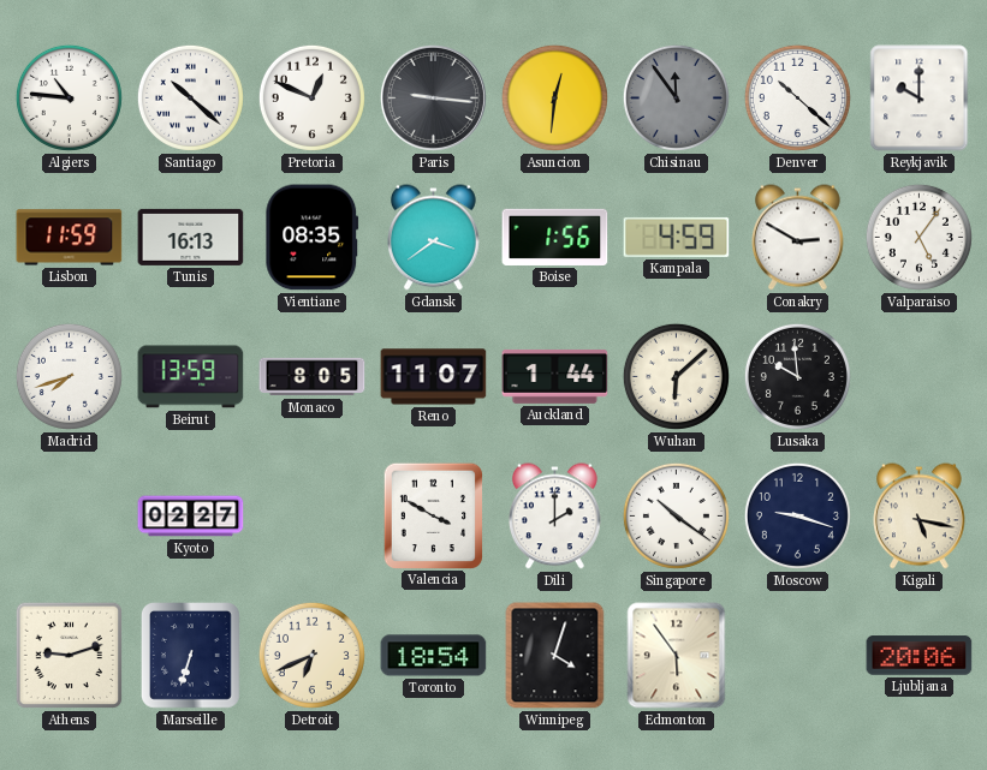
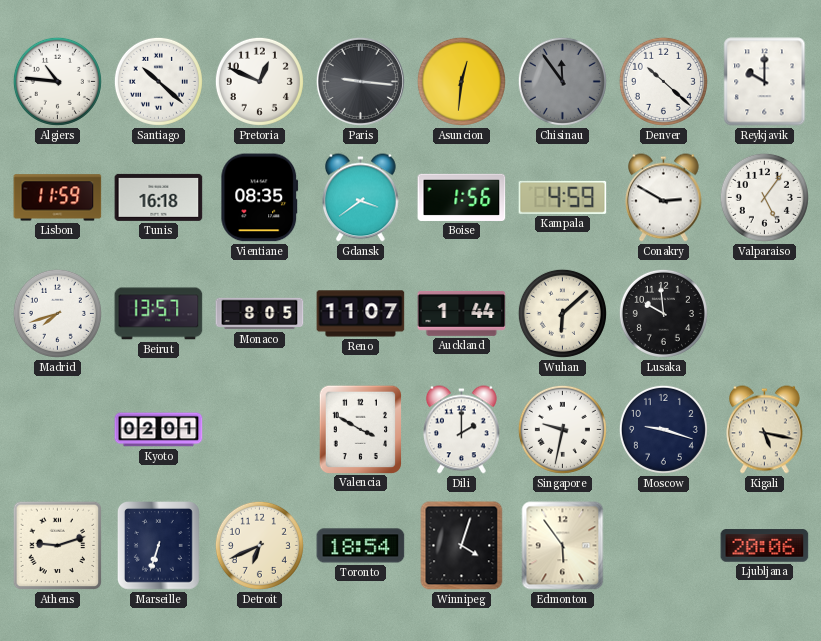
Tunis: 16:13 -> 16:18 (159, 197)
Beirut: 13:59 -> 13:57 (159, 314)
Kyoto: 02:27 -> 02:01 (159, 430)
Singapore: 10:21 -> 9:32 (562, 429)
